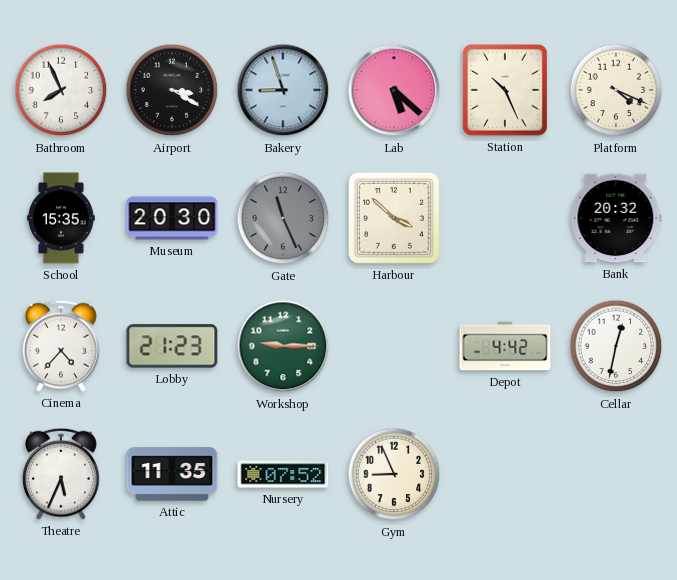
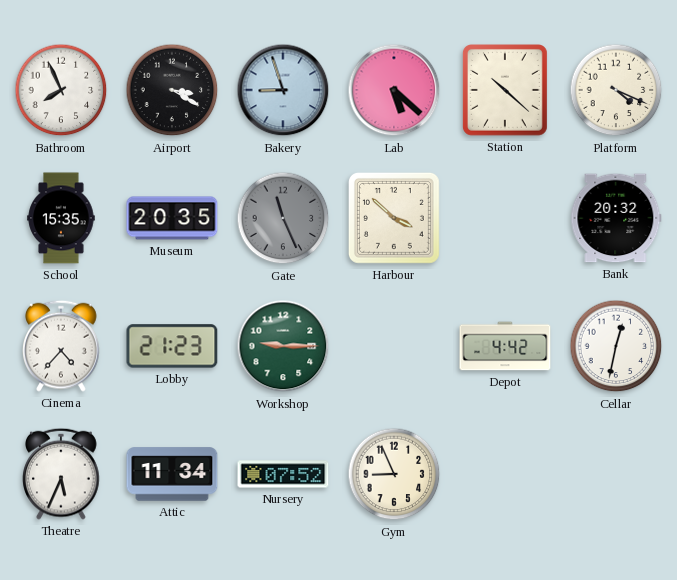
Station: 10:26 -> 10:22 (505, 91)
Museum: 20:30 -> 20:35 (172, 218)
Attic: 11:35 -> 11:34 (172, 474)
